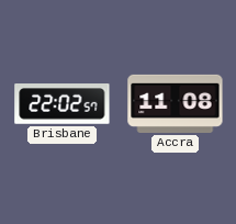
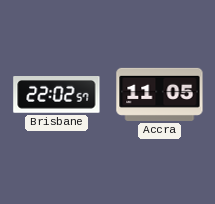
Accra: 11:08 -> 11:05 (160, 94)
